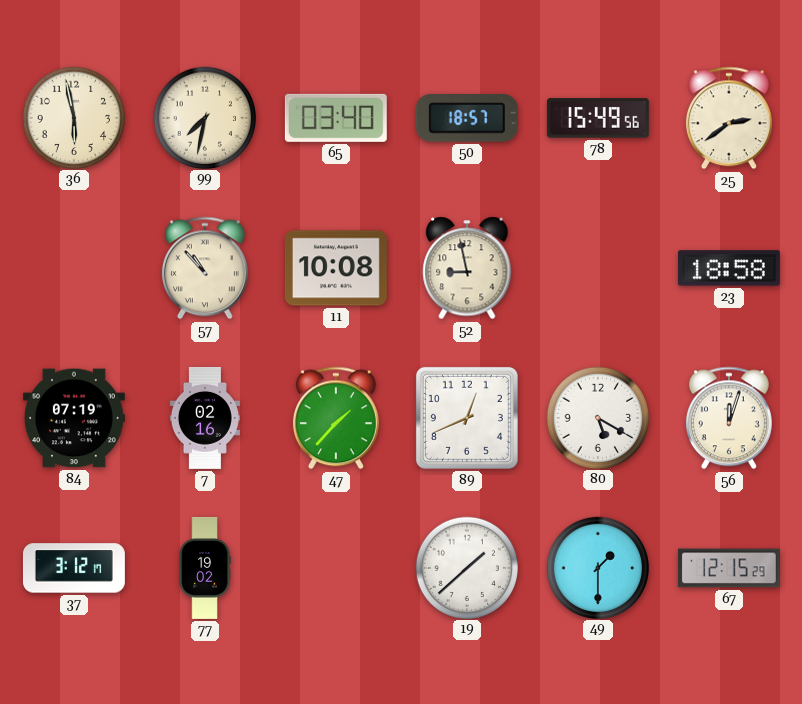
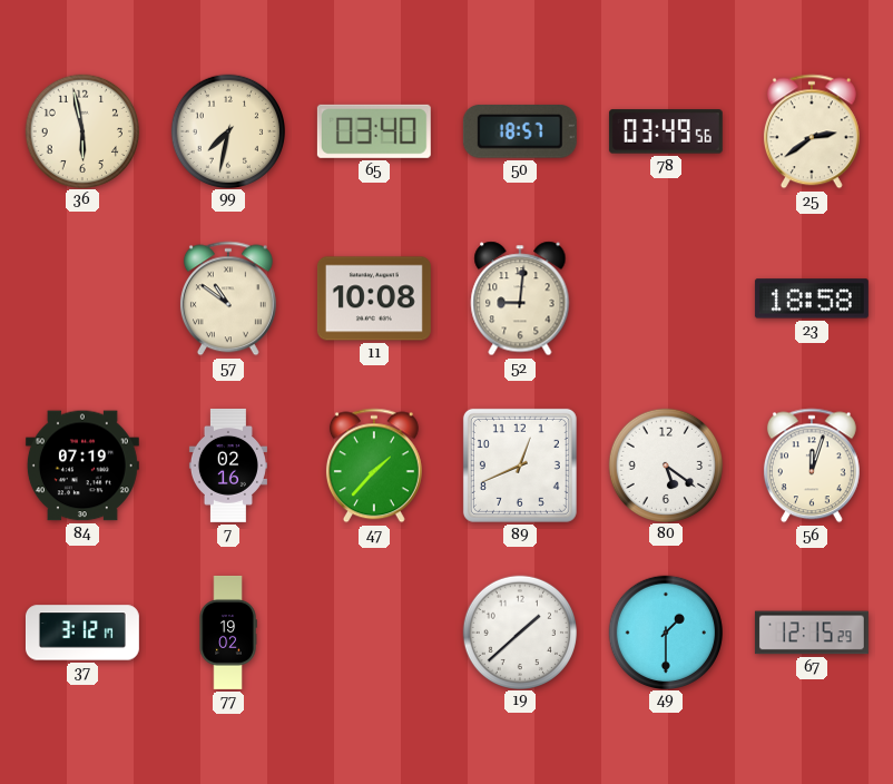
78: 15:49 -> 03:49 (666, 131)
57: 10:53 -> 10:51 (228, 298)
52: 8:58 -> 9:01 (520, 298)
80: 5:20 -> 5:21 (665, 464)
